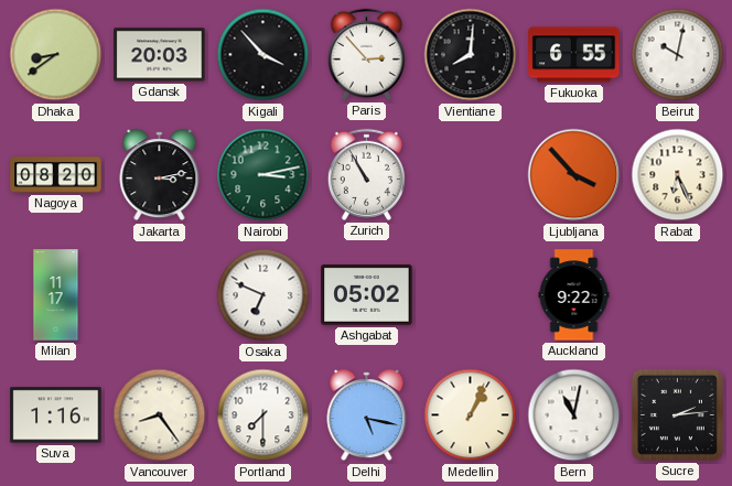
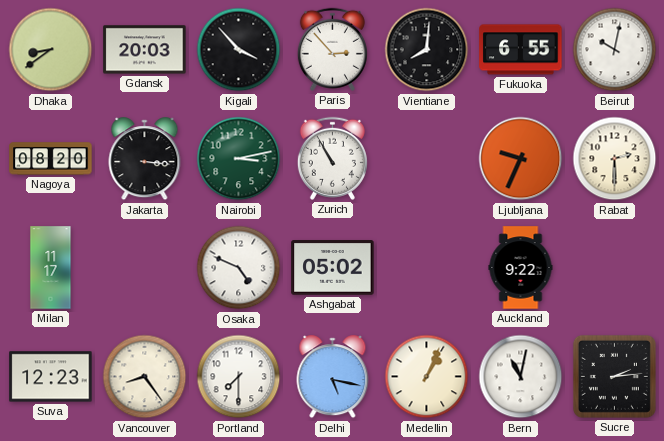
Jakarta: 3:13 -> 3:16 (145, 159)
Ljubljana: 3:53 -> 9:34 (521, 159)
Rabat: 6:26 -> 2:30 (615, 159)
Osaka: 6:49 -> 4:49 (239, 268)
Suva: 1:16 -> 12:23 (51, 377)
